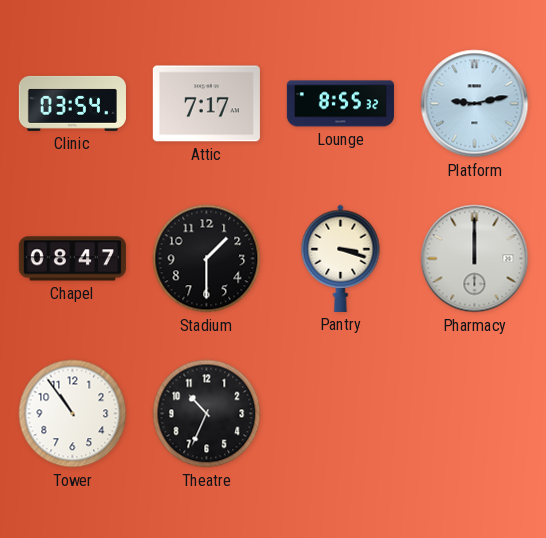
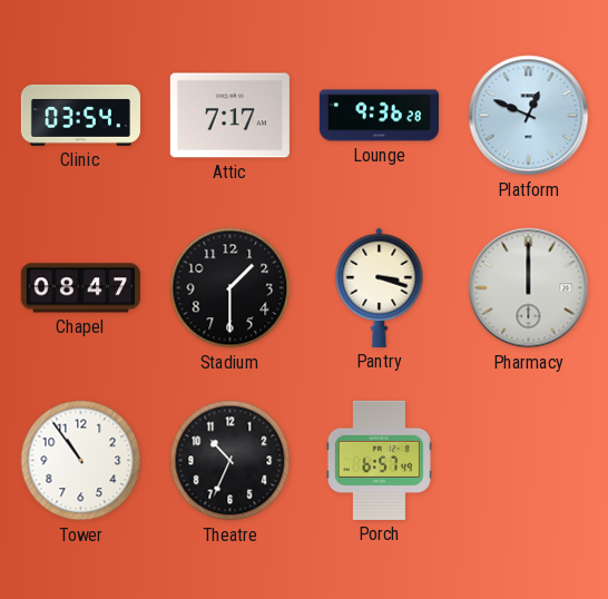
Lounge: 8:55 -> 9:36 (379, 116)
Platform: 9:13 -> 12:49 (529, 116)
Porch: none -> 6:57 (379, 460)
